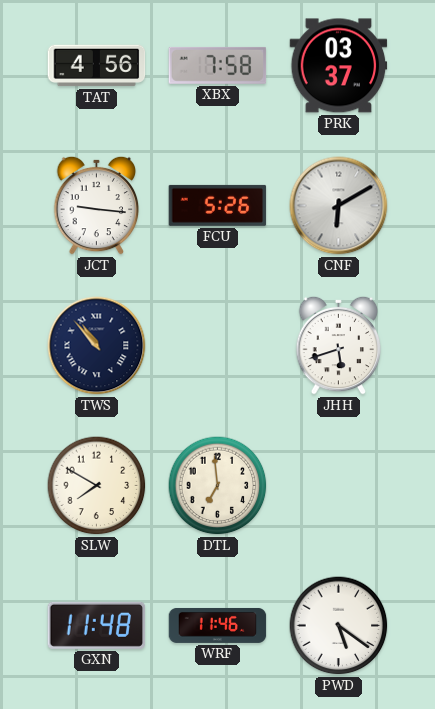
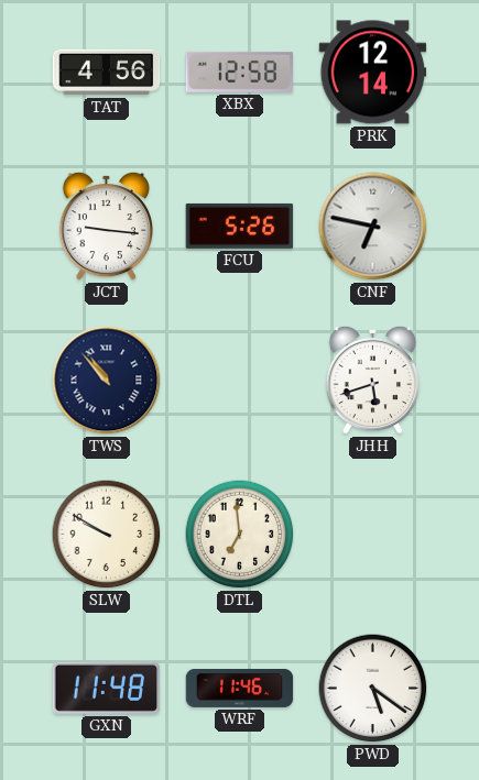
XBX: 7:58 -> 12:58 (240, 72)
PRK: 03:37 -> 12:14 (373, 73)
CNF: 6:10 -> 6:47 (373, 227)
SLW: 7:50 -> 9:50 (107, 535)
